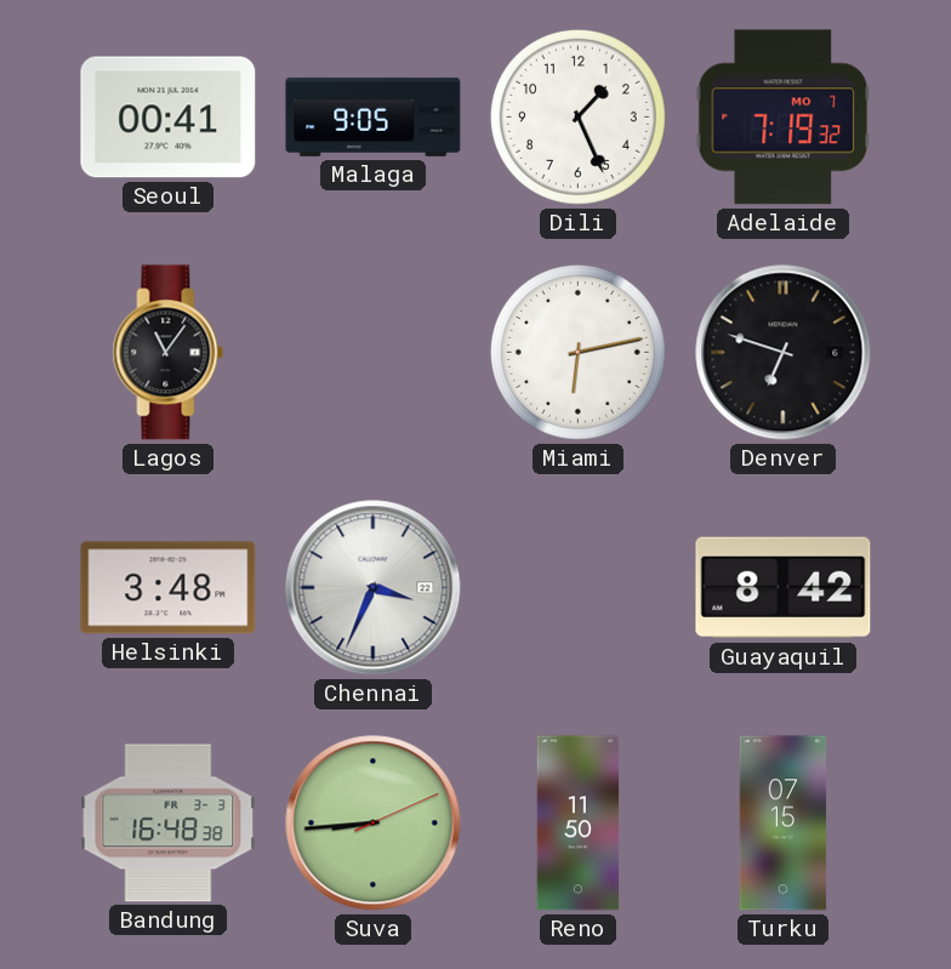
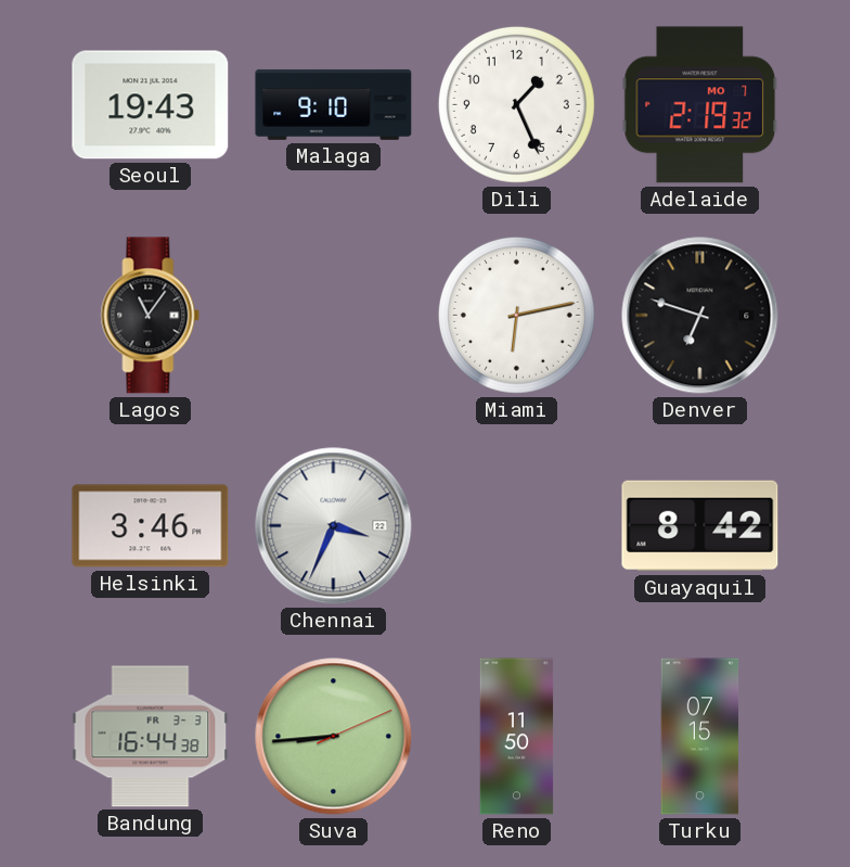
Seoul: 00:41 -> 19:43 (151, 105)
Malaga: 9:05 -> 9:10 (334, 104)
Adelaide: 7:19 -> 2:19 (700, 105)
Helsinki: 3:48 -> 3:46 (151, 526)
Bandung: 16:48 -> 16:44 (151, 737)
